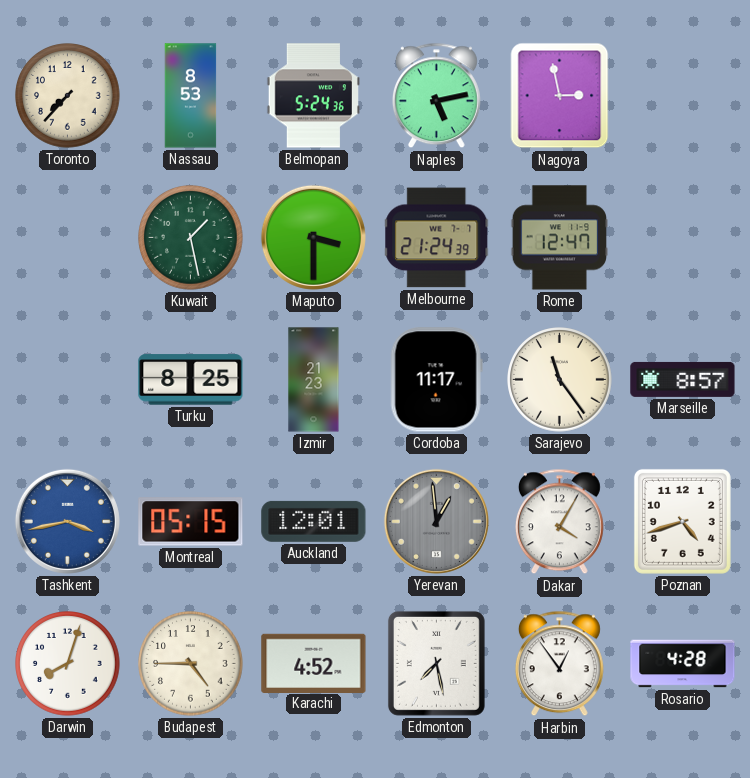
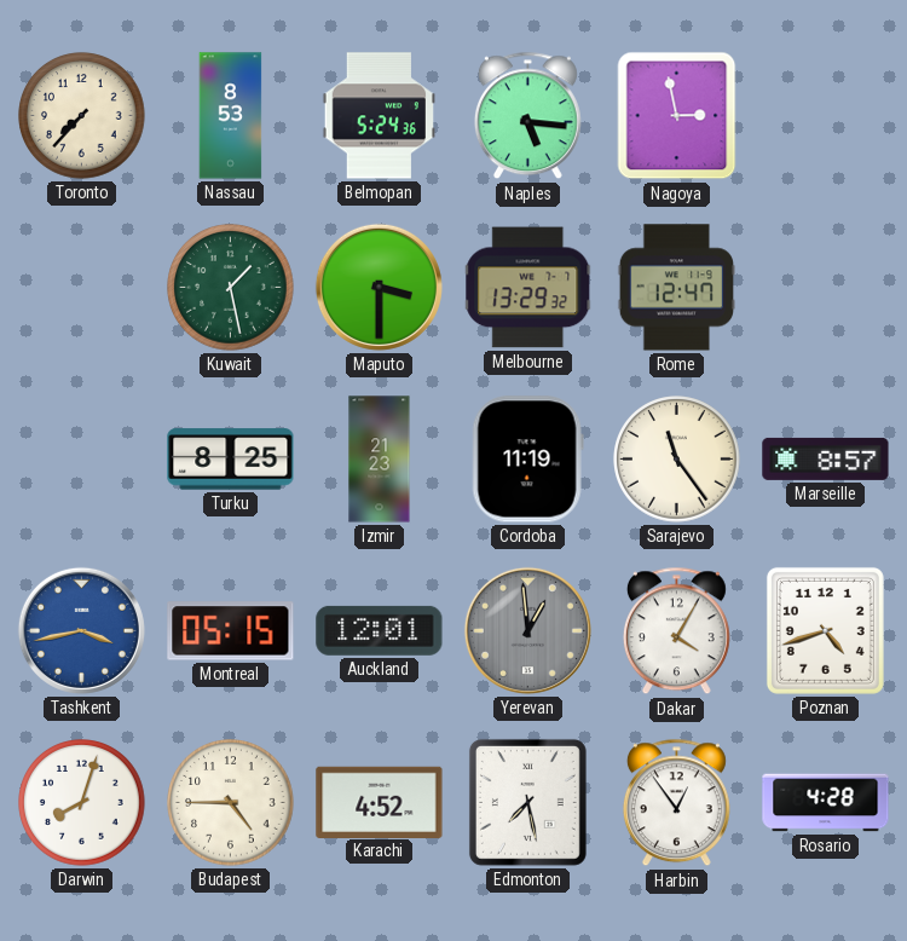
Naples: 5:13 -> 5:16 (527, 116)
Melbourne: 21:24 -> 13:29 (528, 288)
Cordoba: 11:17 -> 11:19 (527, 460)
